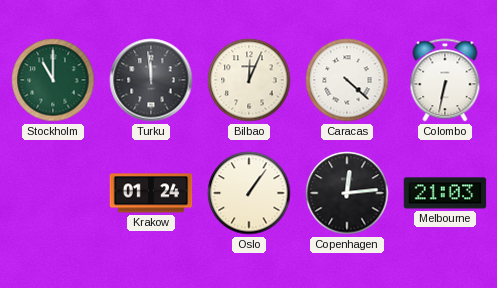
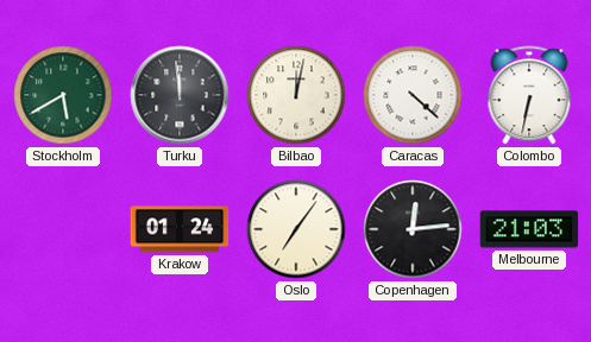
Stockholm: 11:00 -> 5:40 (63, 95)
Bilbao: 12:04 -> 12:02 (296, 95)
Oslo: 1:06 -> 7:06 (296, 229)
